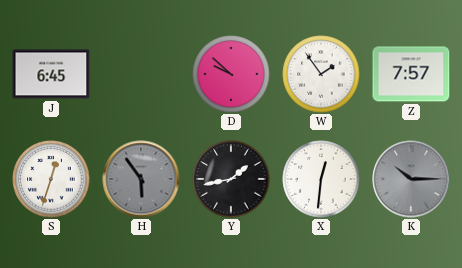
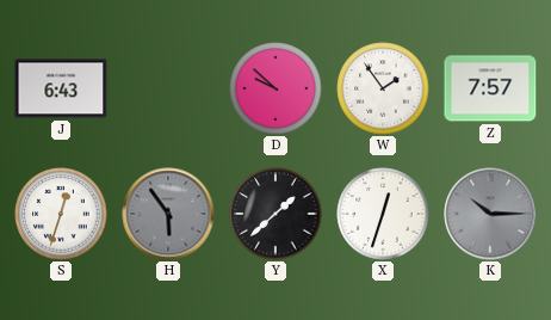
J: 6:45 -> 6:43 (61, 88)
Y: 1:43 -> 1:38 (275, 214)
X: 12:31 -> 12:33 (383, 214)
